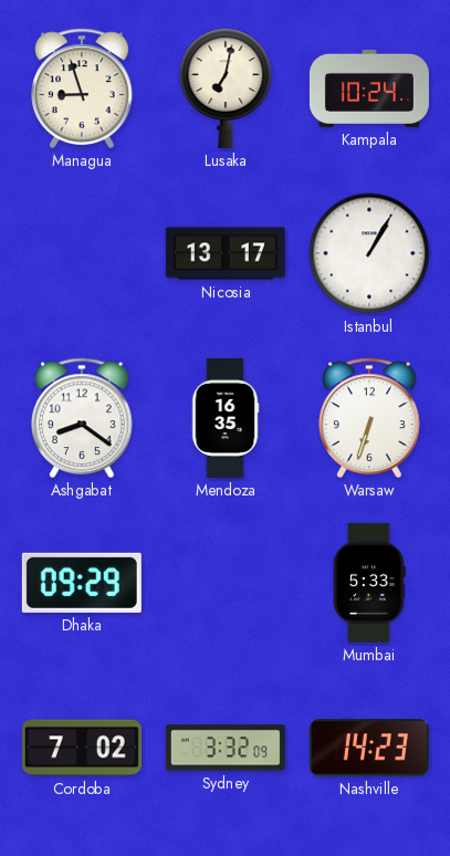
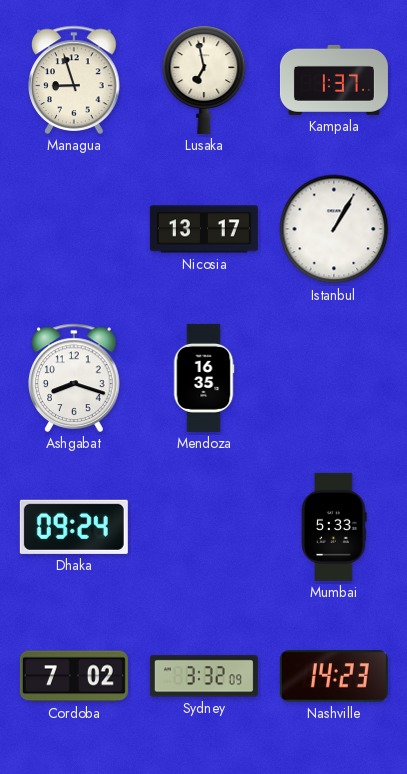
Lusaka: 7:02 -> 6:58 (204, 80)
Kampala: 10:24 -> 1:37 (334, 80)
Ashgabat: 8:21 -> 8:18 (74, 378)
Warsaw: 6:33 -> none (369, 418)
Dhaka: 09:29 -> 09:24 (74, 527)
